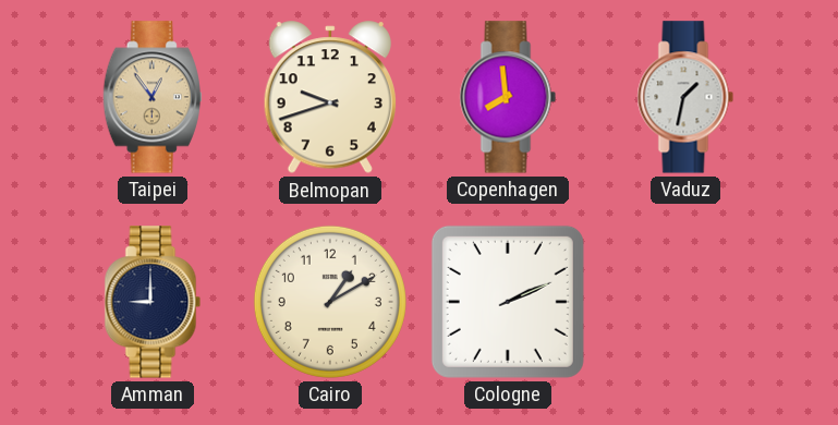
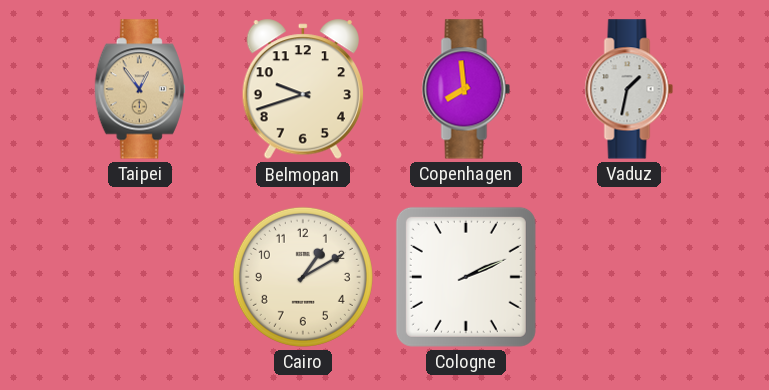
Amman: 9:00 -> none (153, 302)
